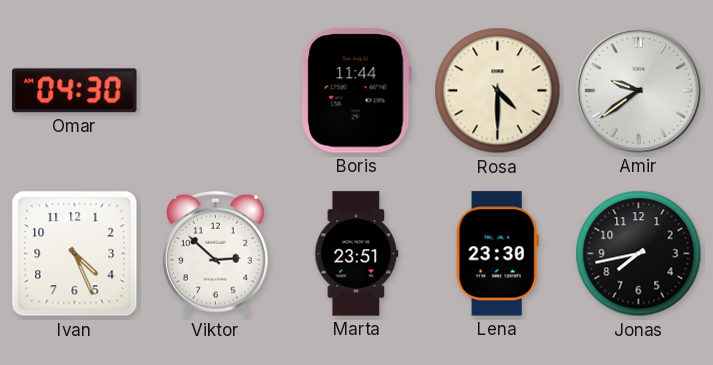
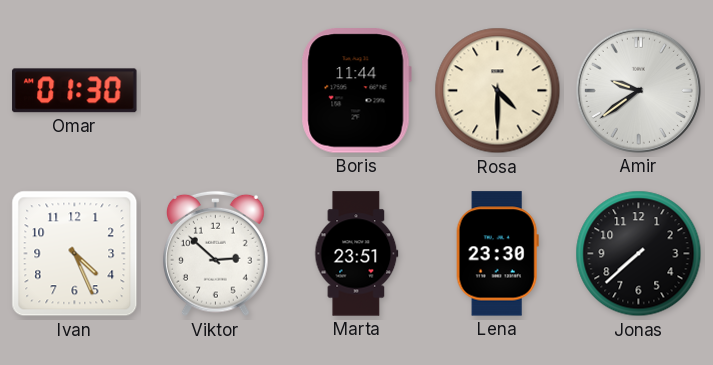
Omar: 04:30 -> 01:30 (75, 91)
Jonas: 7:43 -> 7:38 (639, 254)
